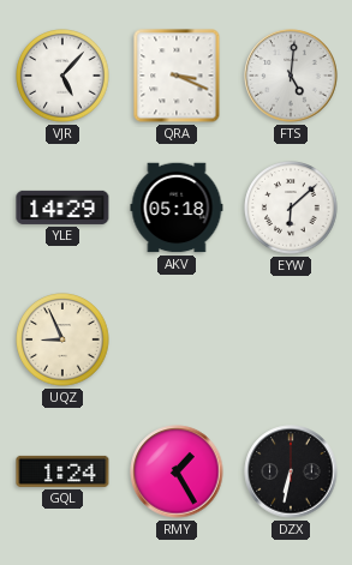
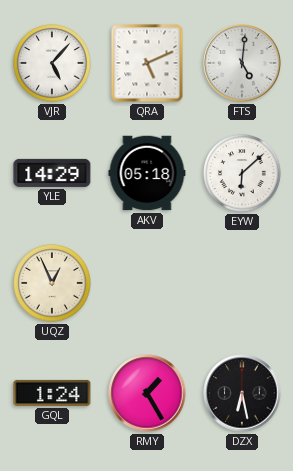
QRA: 3:19 -> 5:11 (147, 63)
UQZ: 8:56 -> 12:56 (52, 283)
DZX: 6:32 -> 6:28 (242, 393)
